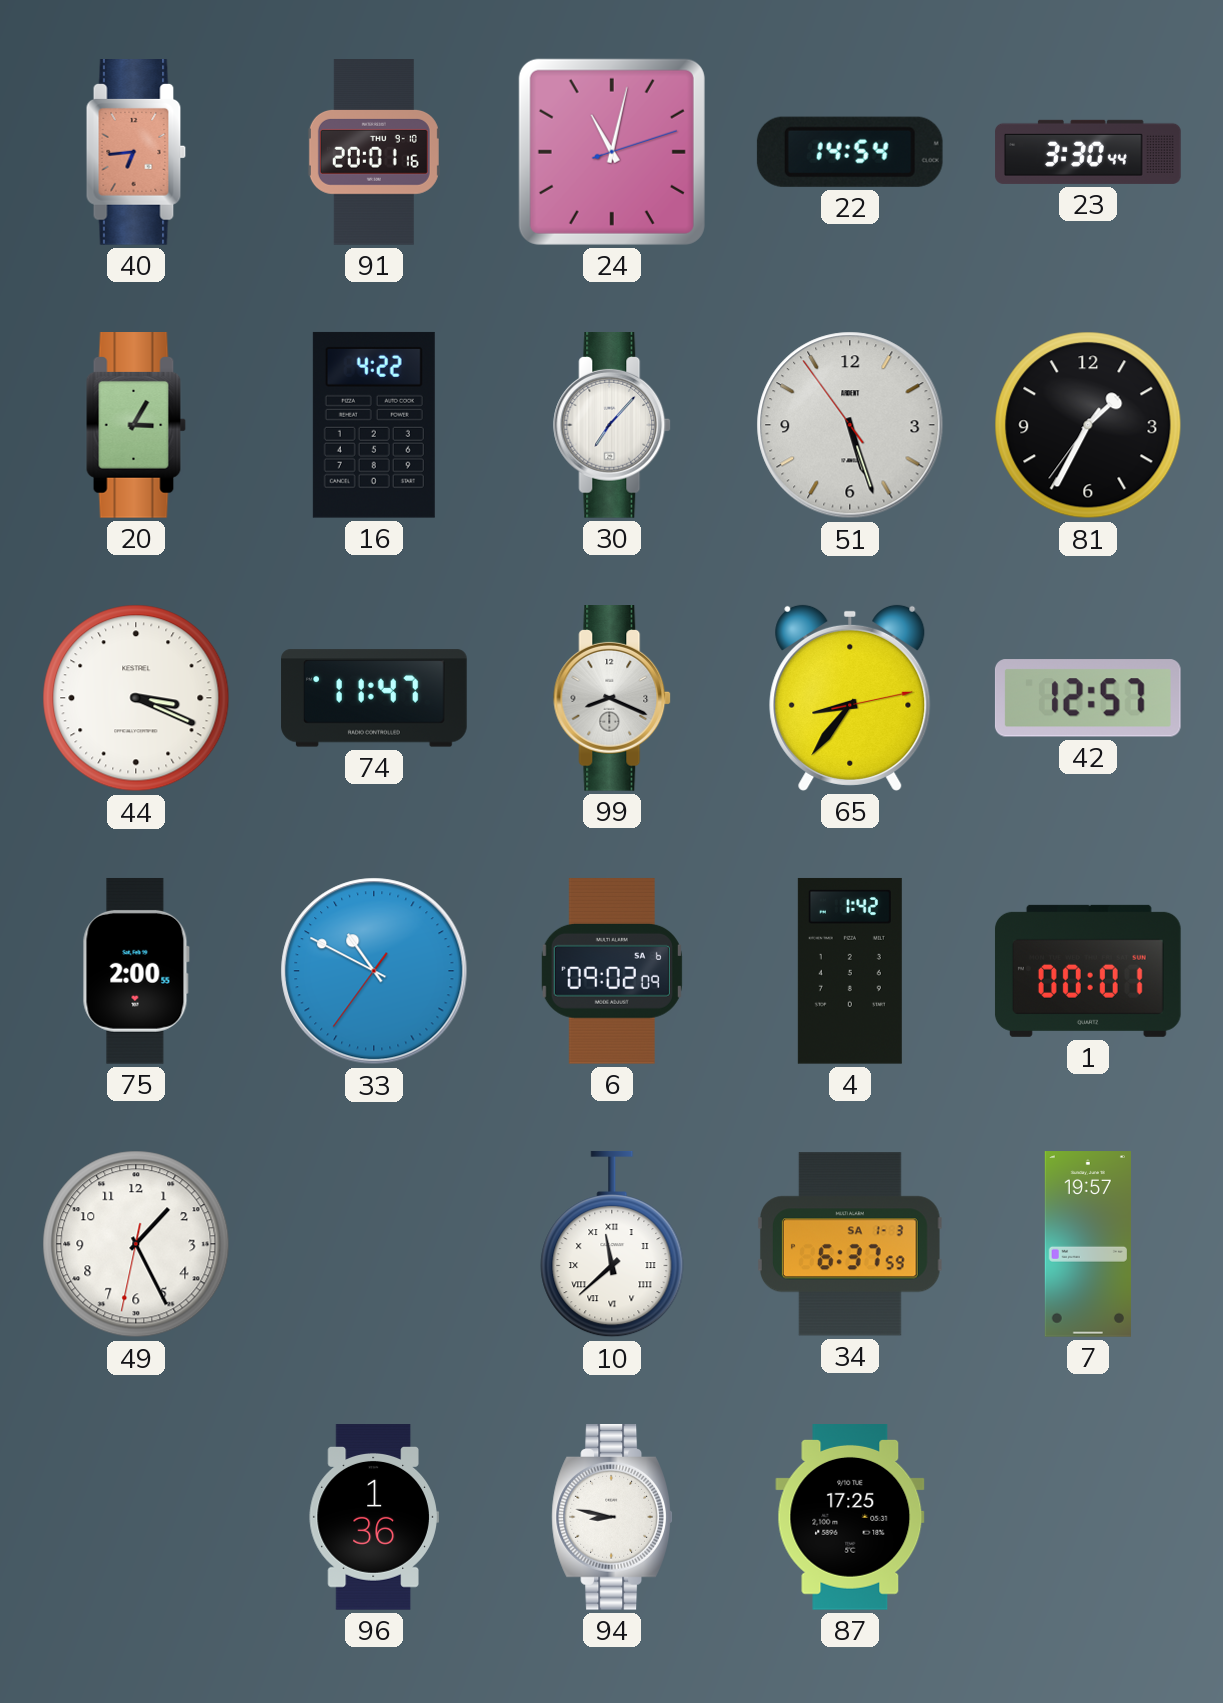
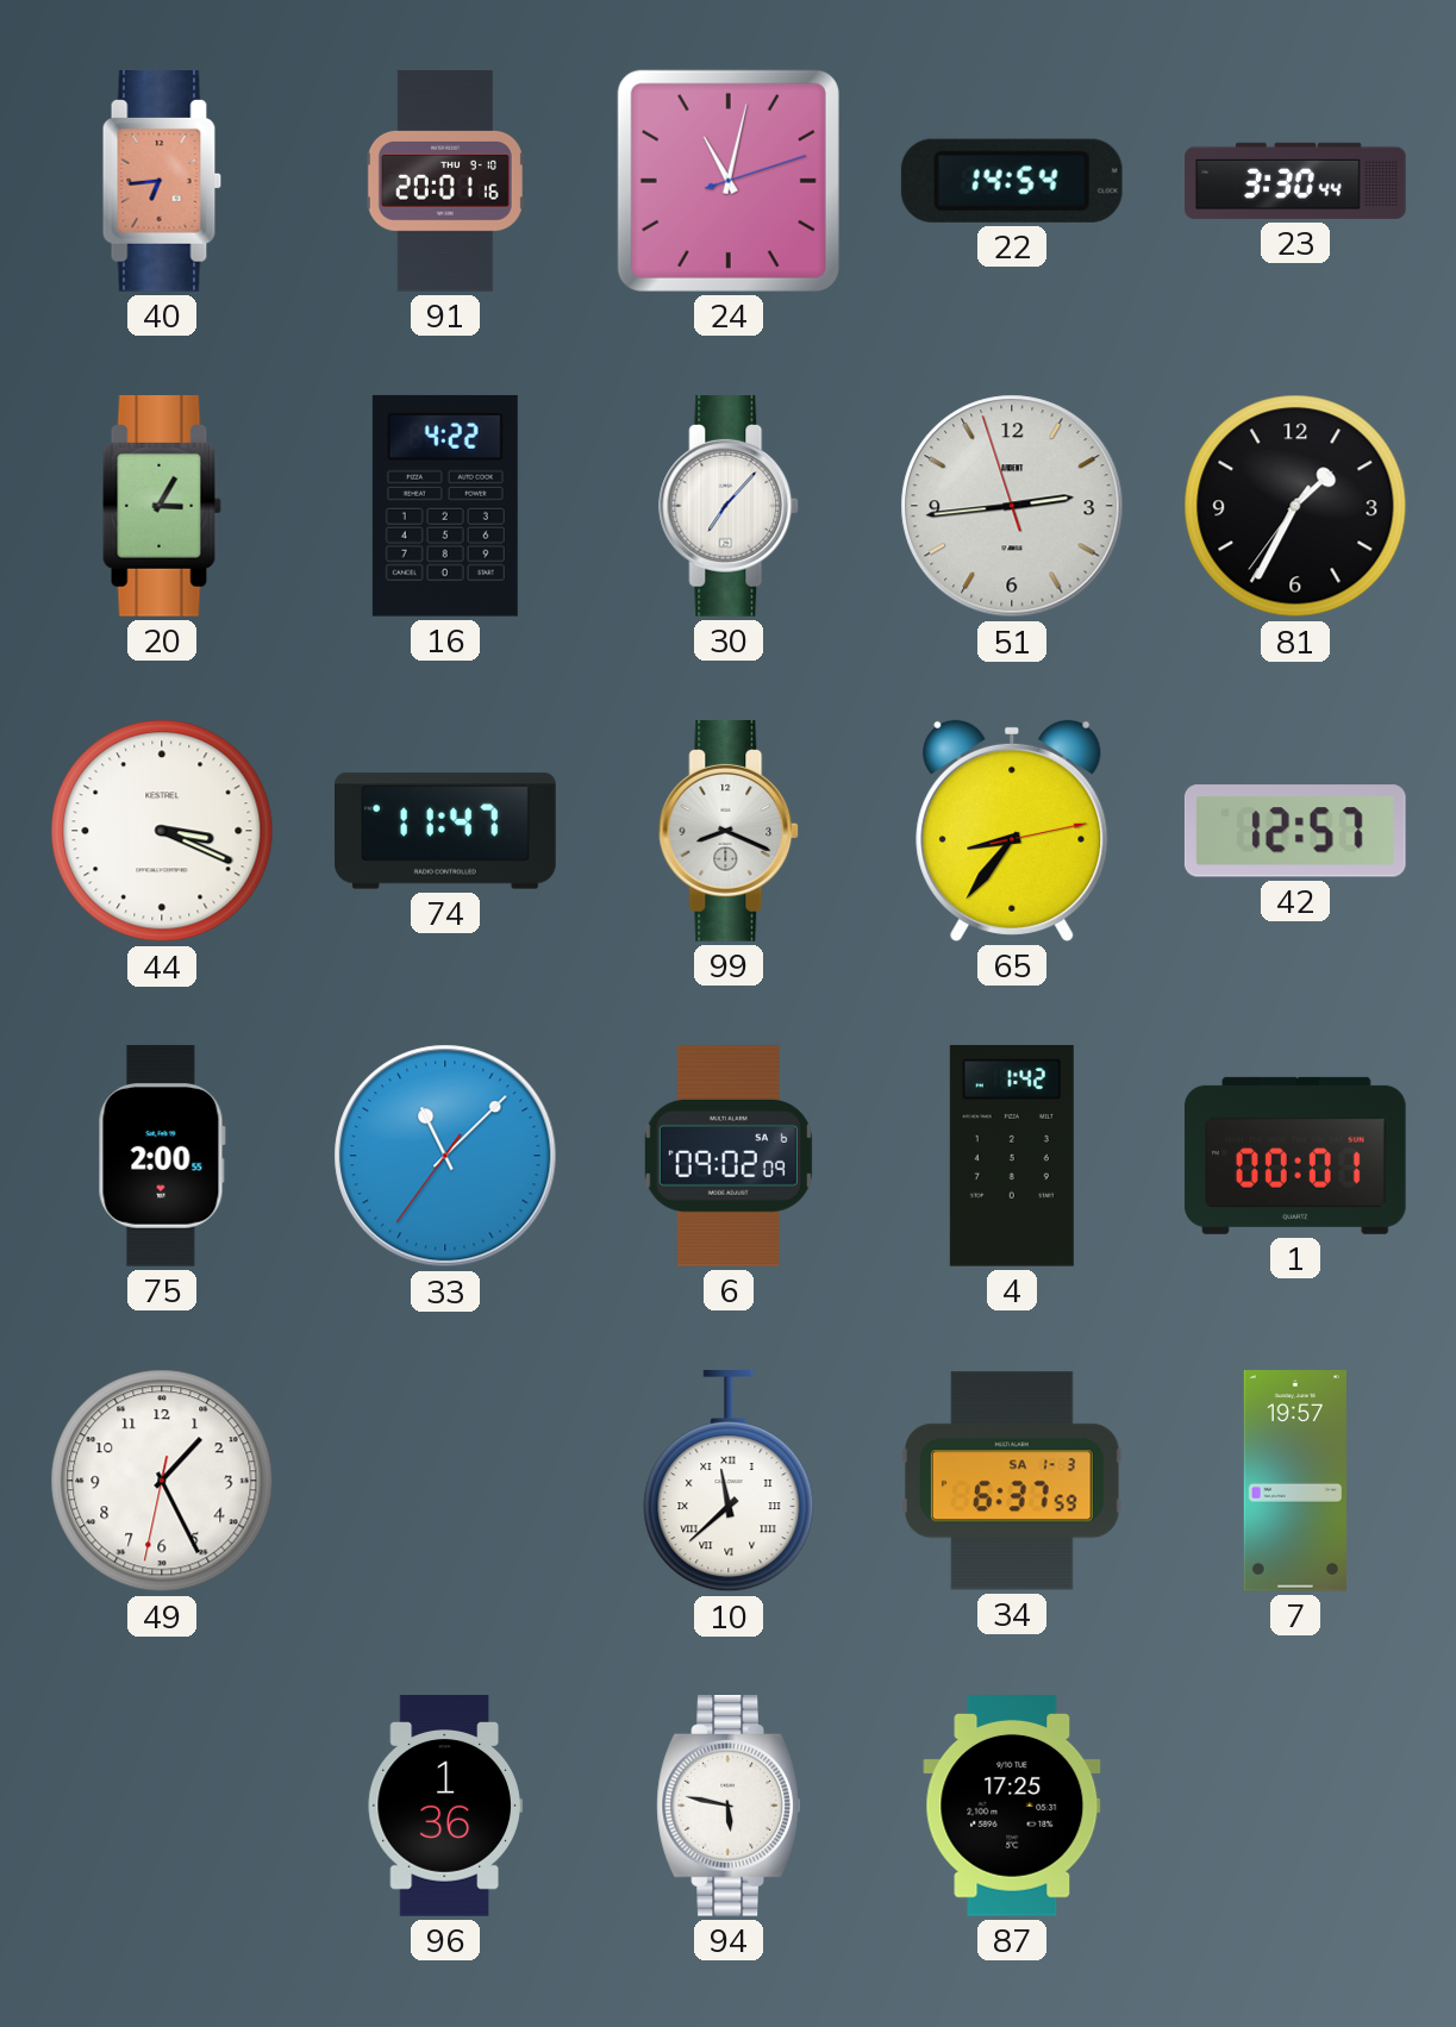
51: 5:26 -> 2:43 (1012, 506)
33: 10:49 -> 11:07 (445, 1156)
94: 8:47 -> 5:47 (729, 1807)
